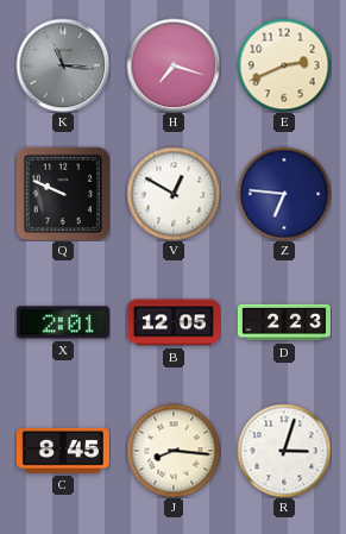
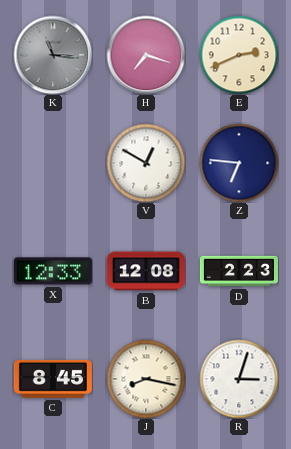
Q: 9:49 -> none (63, 194)
X: 2:01 -> 12:33 (53, 271)
B: 12:05 -> 12:08 (146, 271)
J: 8:16 -> 8:17 (146, 379)
